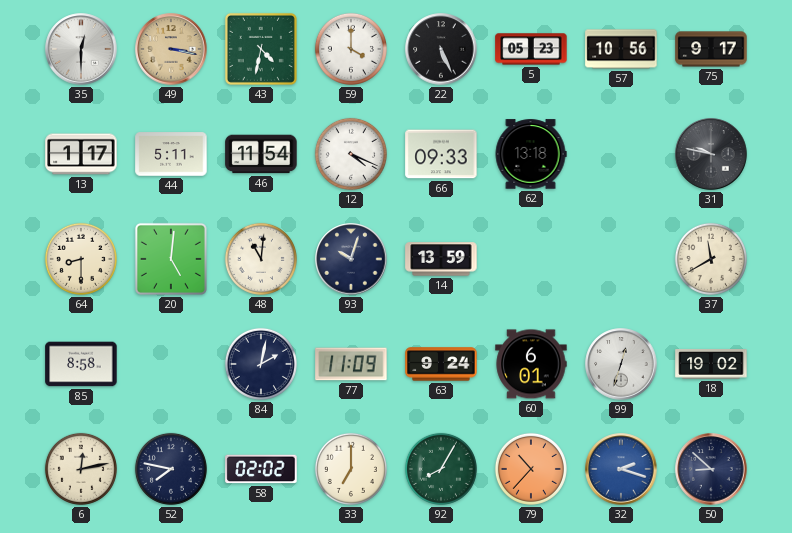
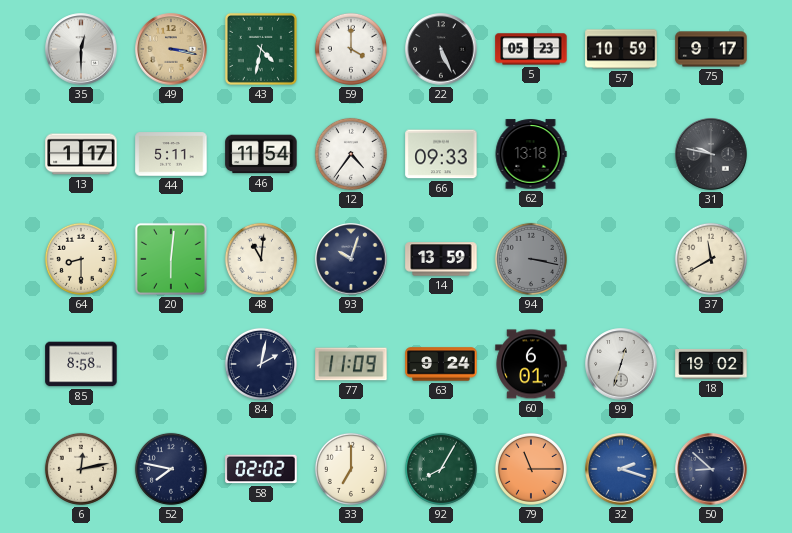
57: 10:56 -> 10:59 (621, 49)
12: 4:19 -> 4:36 (351, 154)
20: 5:01 -> 6:01 (171, 259)
94: none -> 3:17 (531, 259)
79: 10:37 -> 11:15 (531, 469)
